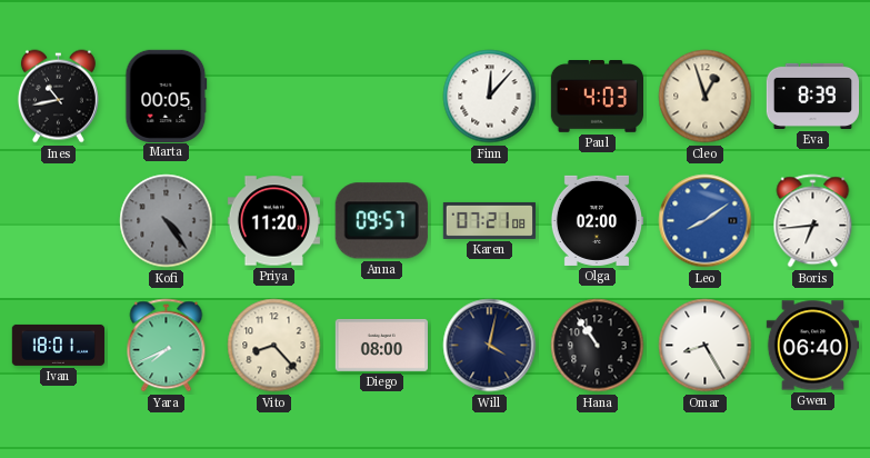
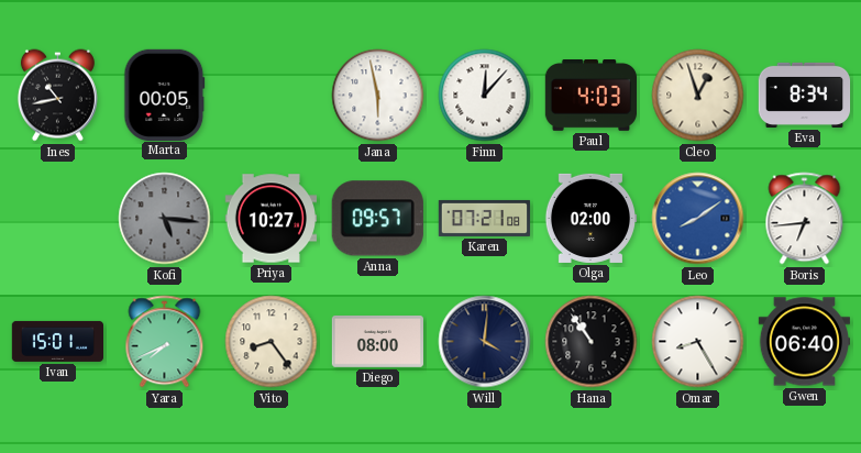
Jana: none -> 5:58 (378, 96)
Eva: 8:39 -> 8:34 (805, 95)
Kofi: 4:24 -> 5:16 (165, 219)
Priya: 11:20 -> 10:27 (271, 219)
Ivan: 18:01 -> 15:01 (57, 341)
Vito: 8:23 -> 8:24 (272, 342)
Will: 4:02 -> 4:01 (485, 342)
